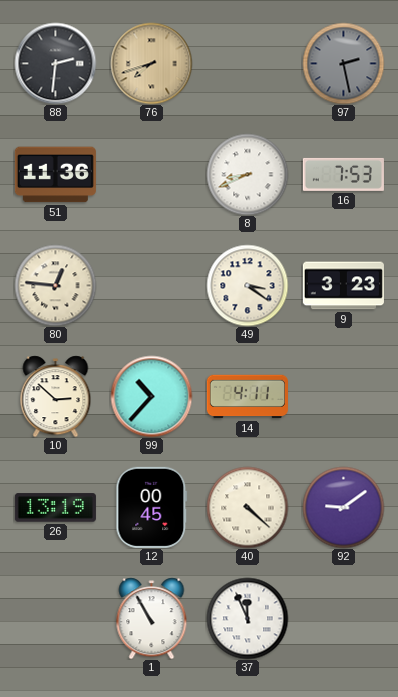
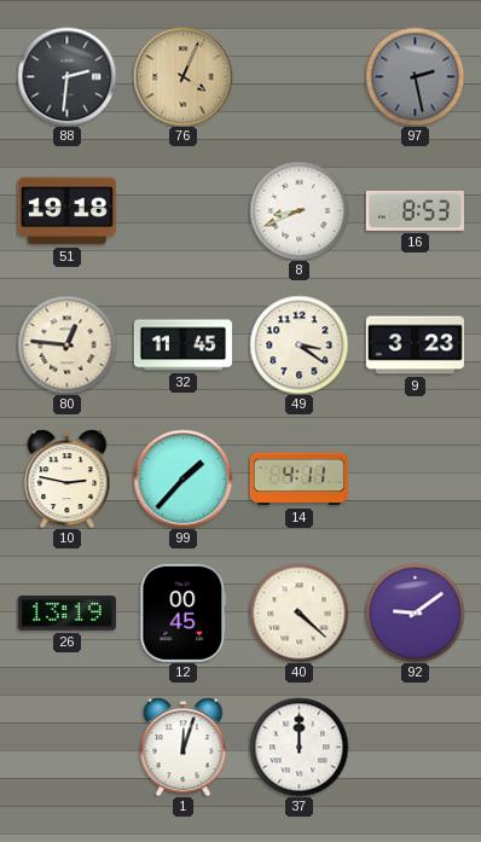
76: 7:42 -> 4:04 (182, 76)
51: 11:36 -> 19:18 (66, 211)
16: 7:53 -> 8:53 (415, 210)
32: none -> 11:45 (182, 345)
10: 2:52 -> 2:47 (68, 478)
99: 10:37 -> 1:37 (182, 478)
1: 10:55 -> 12:03 (184, 747)
37: 11:56 -> 12:00 (299, 747)
